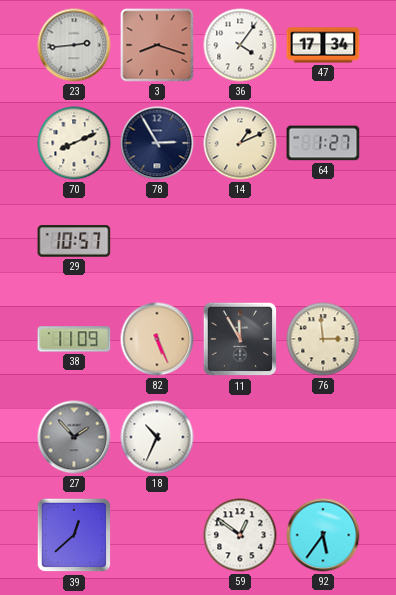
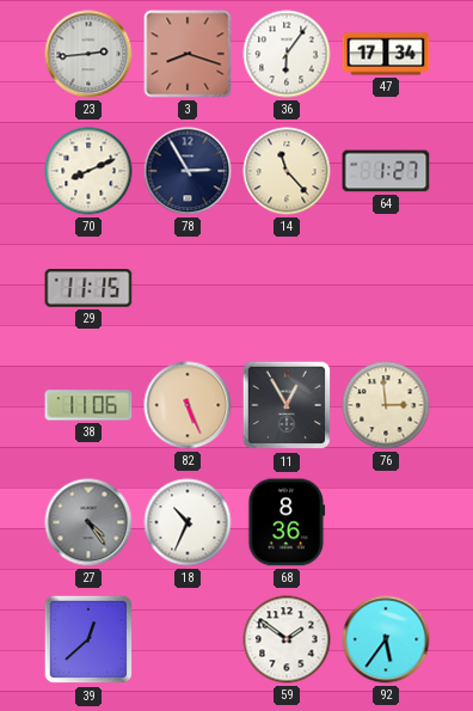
36: 4:06 -> 6:06 (287, 54)
14: 1:11 -> 11:23 (287, 171)
29: 10:57 -> 11:15 (88, 288)
38: 11:09 -> 11:06 (88, 405)
11: 11:55 -> 12:55 (287, 405)
27: 1:53 -> 4:24 (88, 522)
68: none -> 8:36 (287, 522)
59: 12:51 -> 1:51 (287, 639)
